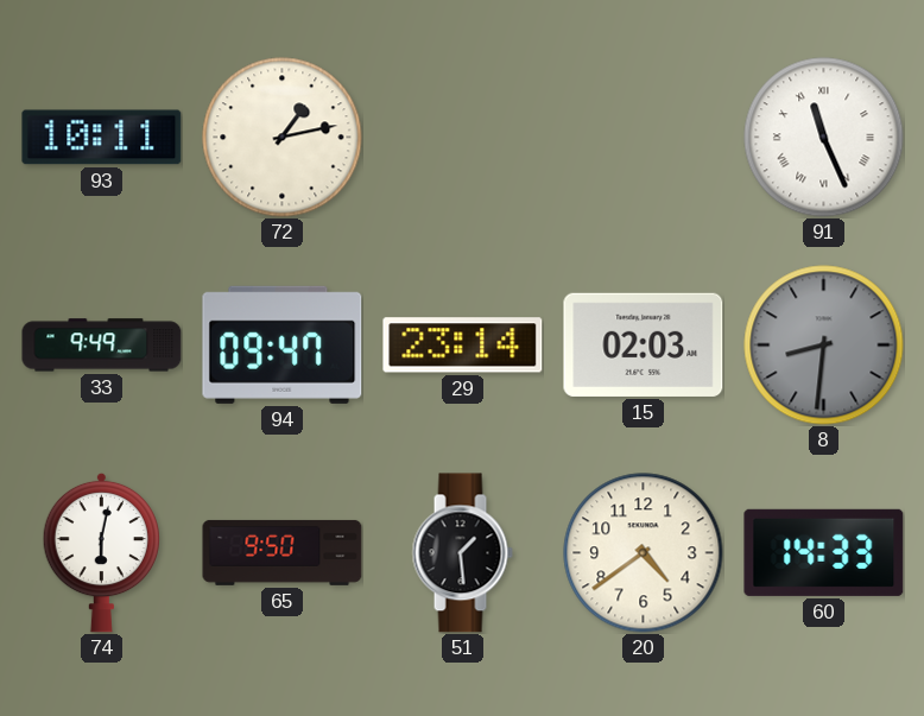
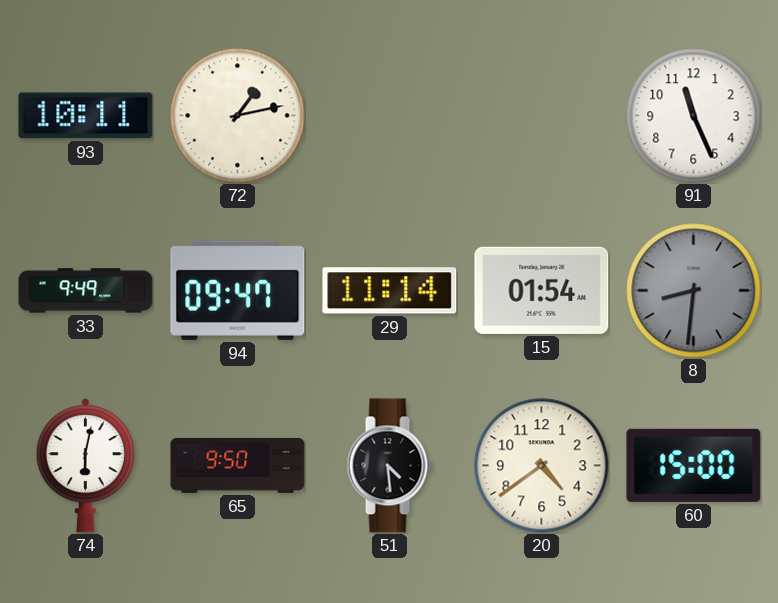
91 numerals: Roman -> Arabic (694, 116)
29: 23:14 -> 11:14 (390, 291)
15: 02:03 -> 01:54 (542, 290)
51: 1:29 -> 4:29 (389, 466)
60: 14:33 -> 15:00 (694, 465)
